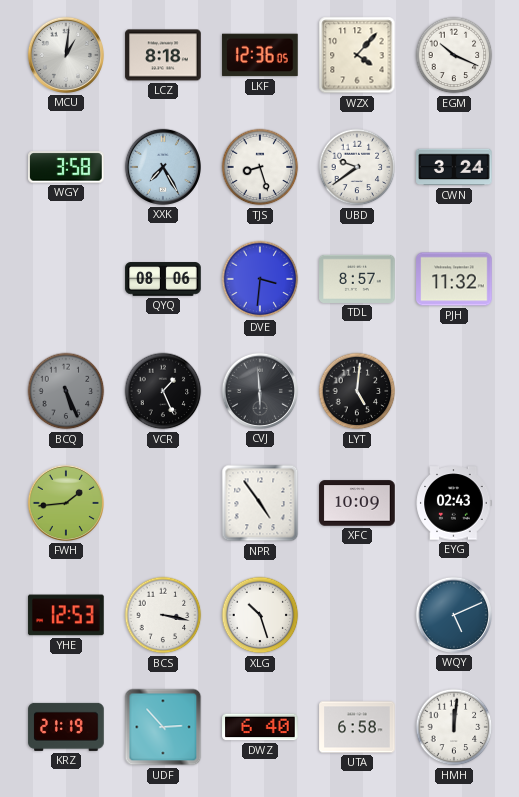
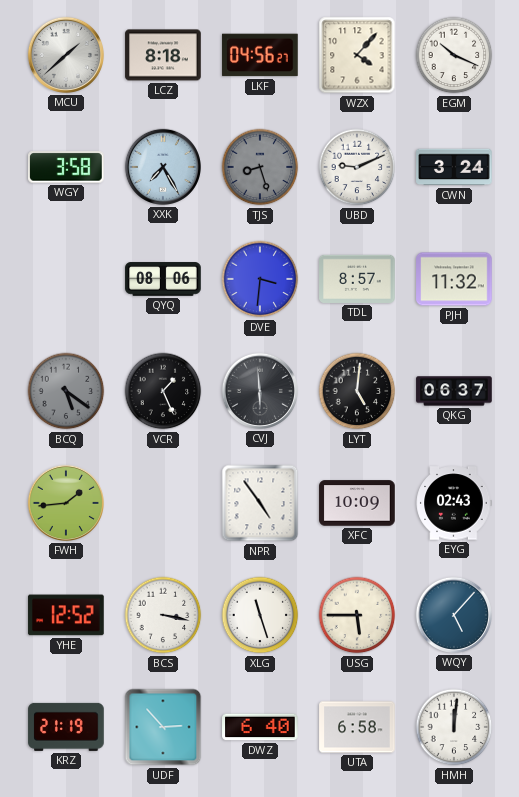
MCU: 1:01 -> 1:38 (66, 55)
LKF: 12:36 -> 04:56 (260, 55)
TJS dial: white -> grey (260, 167)
UBD: 9:39 -> 9:11 (357, 167)
BCQ: 5:26 -> 5:21 (66, 391)
QKG: none -> 06:37 (454, 391)
YHE: 12:53 -> 12:52 (66, 615)
XLG: 10:27 -> 11:27 (260, 615)
USG: none -> 5:45 (357, 615)
WQY: 5:11 -> 5:07 (454, 615)
